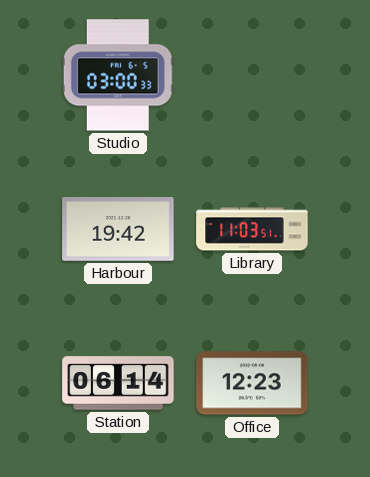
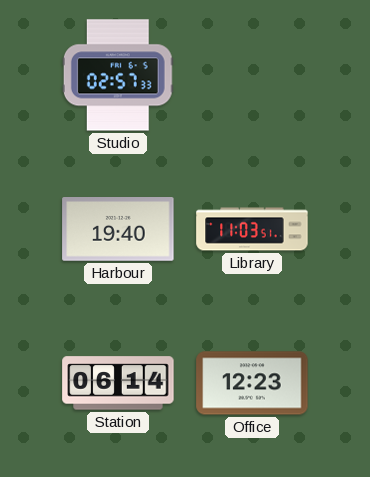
Studio: 03:00 -> 02:57 (118, 75)
Harbour: 19:42 -> 19:40 (118, 230)
